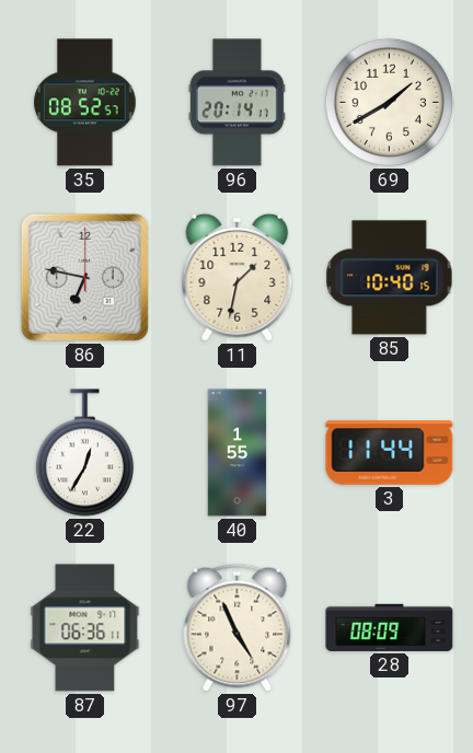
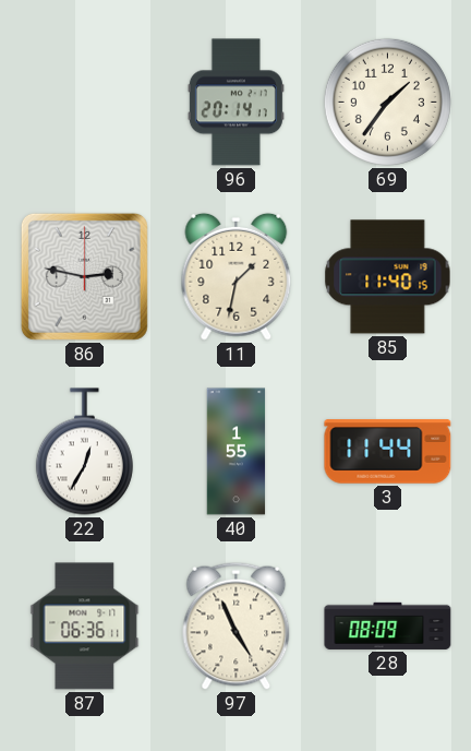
35: 08:52 -> none (85, 103)
69: 1:40 -> 1:36 (387, 102)
86: 6:47 -> 2:47 (84, 276)
85: 10:40 -> 11:40 (388, 277)
